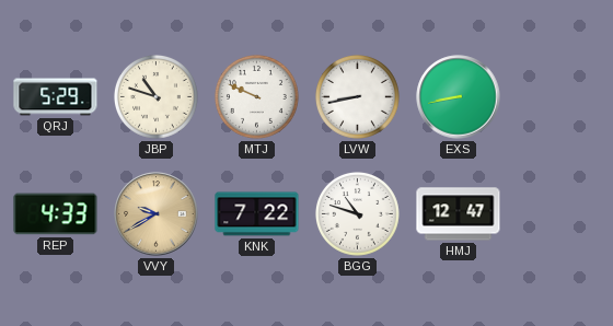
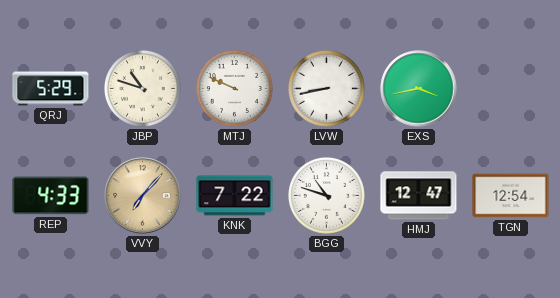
EXS: 8:43 -> 3:43 (419, 89)
VVY: 9:40 -> 7:07 (143, 196)
TGN: none -> 12:54 (511, 196)
